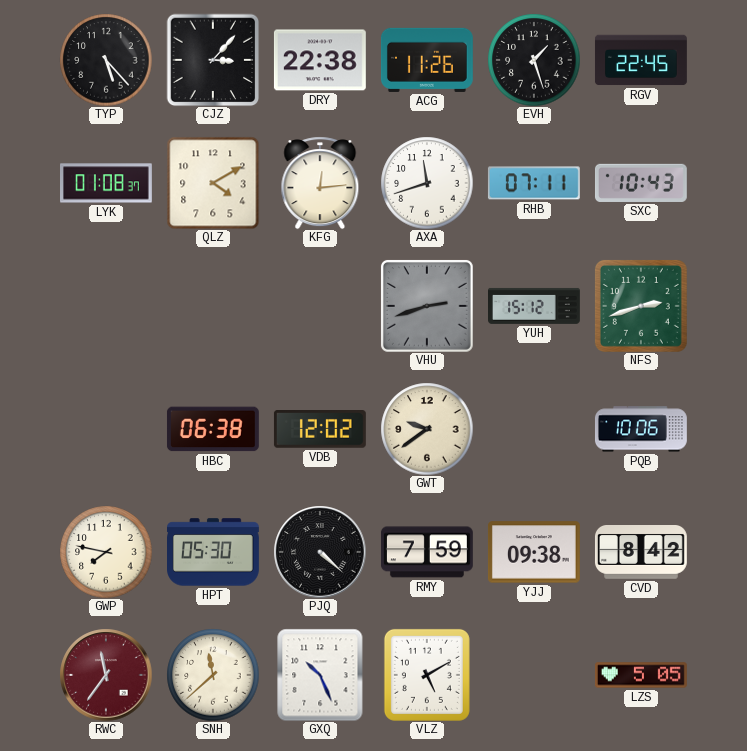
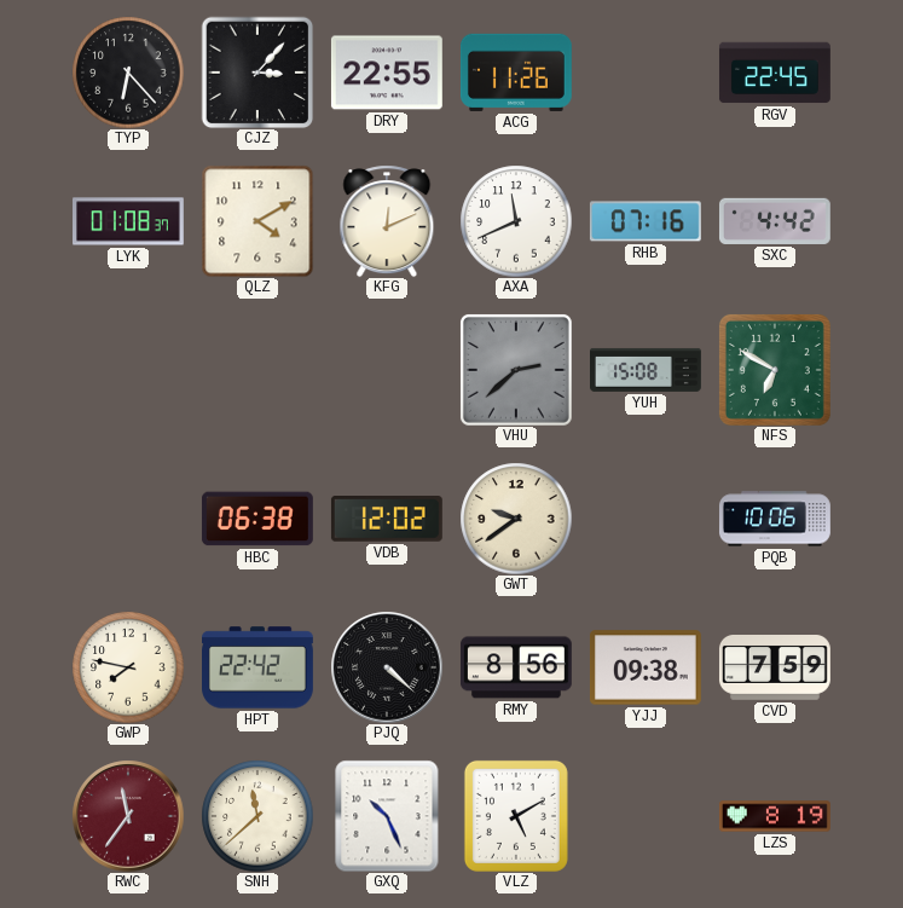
TYP: 5:23 -> 6:23 (128, 73)
DRY: 22:38 -> 22:55 (387, 73)
EVH: 1:27 -> none (534, 60)
KFG: 12:14 -> 12:11 (387, 221)
AXA: 11:42 -> 11:41 (516, 221)
RHB: 07:11 -> 07:16 (646, 221)
SXC: 10:43 -> 4:42 (775, 221)
VHU: 2:42 -> 2:38 (516, 370)
YUH: 15:12 -> 15:08 (647, 370)
NFS: 2:42 -> 6:50 (775, 370)
HPT: 05:30 -> 22:42 (259, 667)
RMY: 7:59 -> 8:56 (516, 667)
CVD: 8:42 -> 7:59 (775, 669)
LZS: 5:05 -> 8:19 (775, 816)
